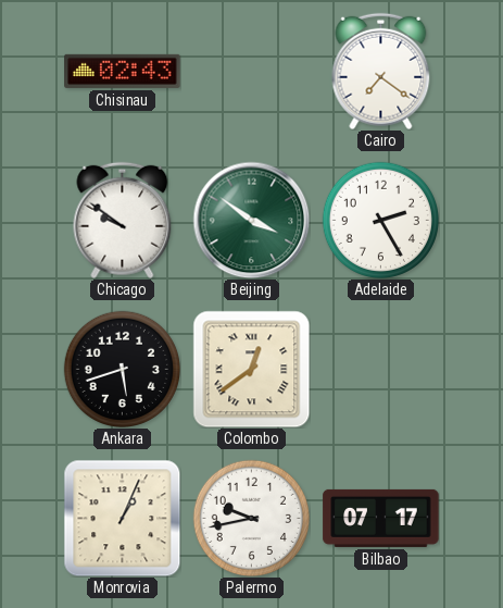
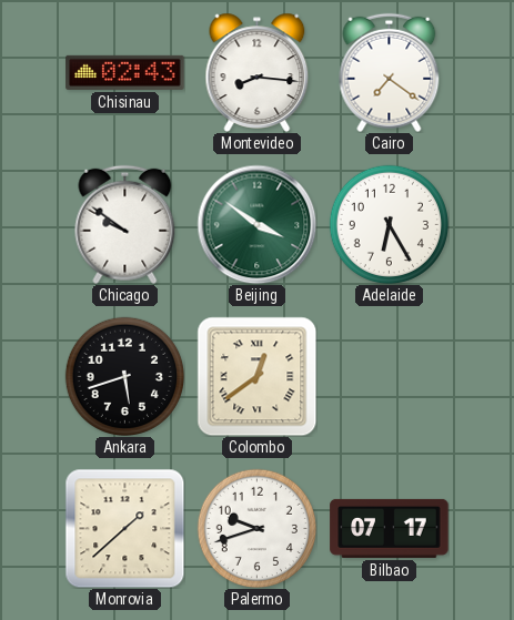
Montevideo: none -> 8:16 (258, 72)
Adelaide: 2:25 -> 6:25 (389, 224)
Monrovia: 1:04 -> 1:38 (124, 528)
Palermo: 9:43 -> 9:42 (256, 528)
